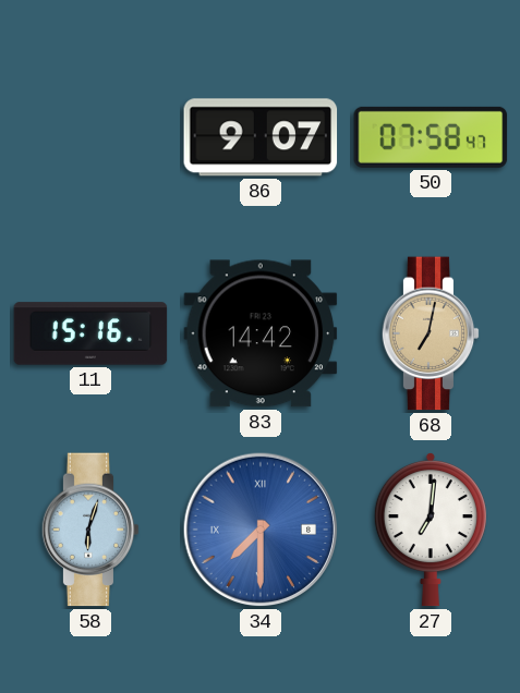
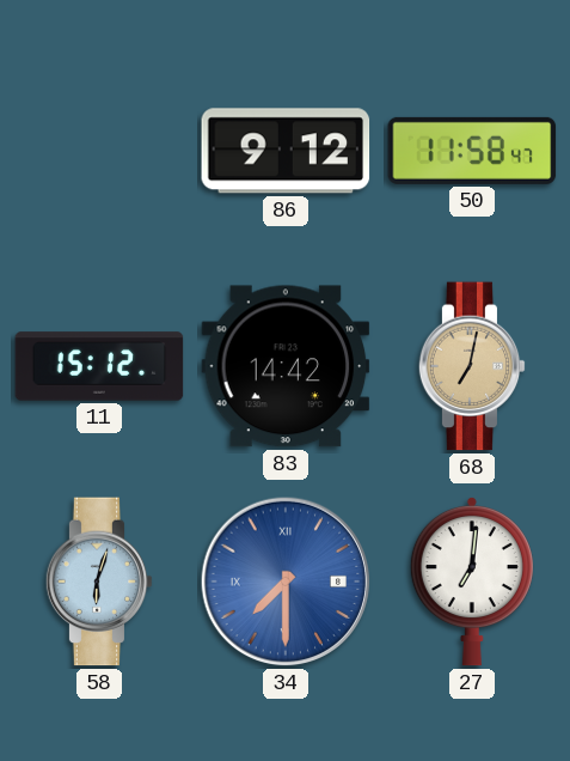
86: 9:07 -> 9:12 (286, 151)
50: 07:58 -> 11:58 (472, 151)
11: 15:16 -> 15:12 (99, 366)
